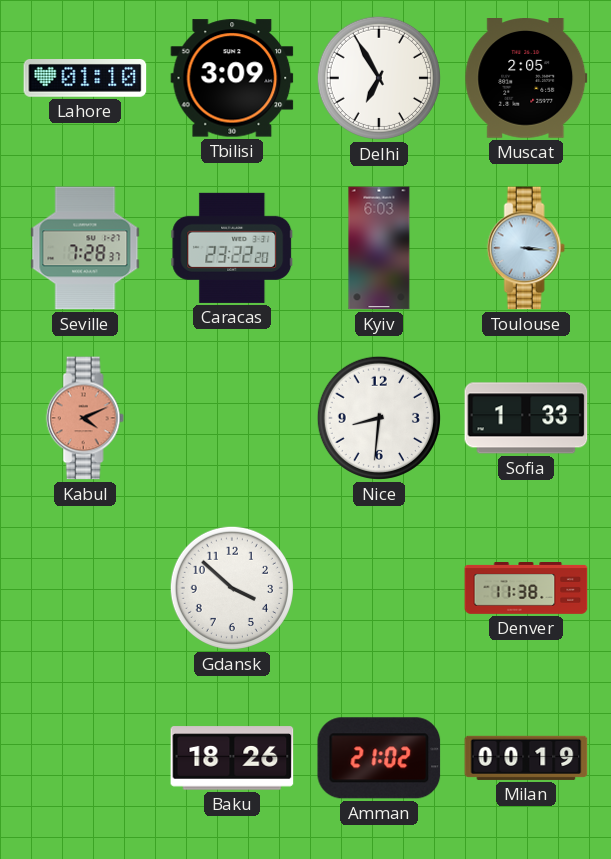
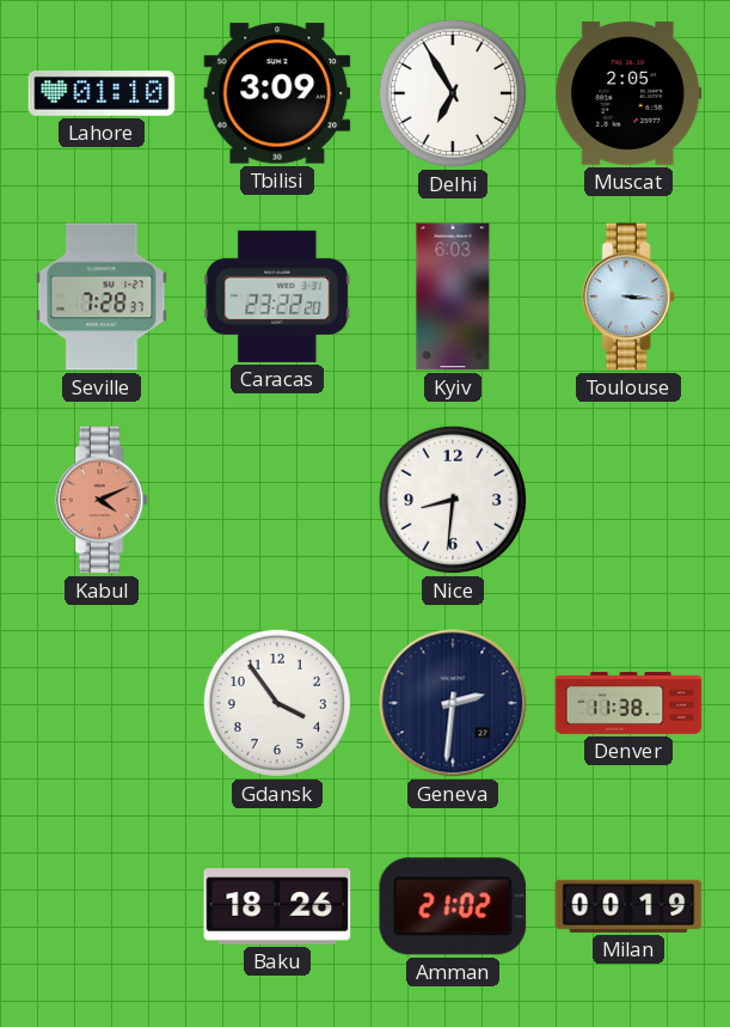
Sofia: 1:33 -> none (526, 418)
Gdansk: 3:52 -> 3:54 (277, 703)
Geneva: none -> 2:31 (453, 703)
